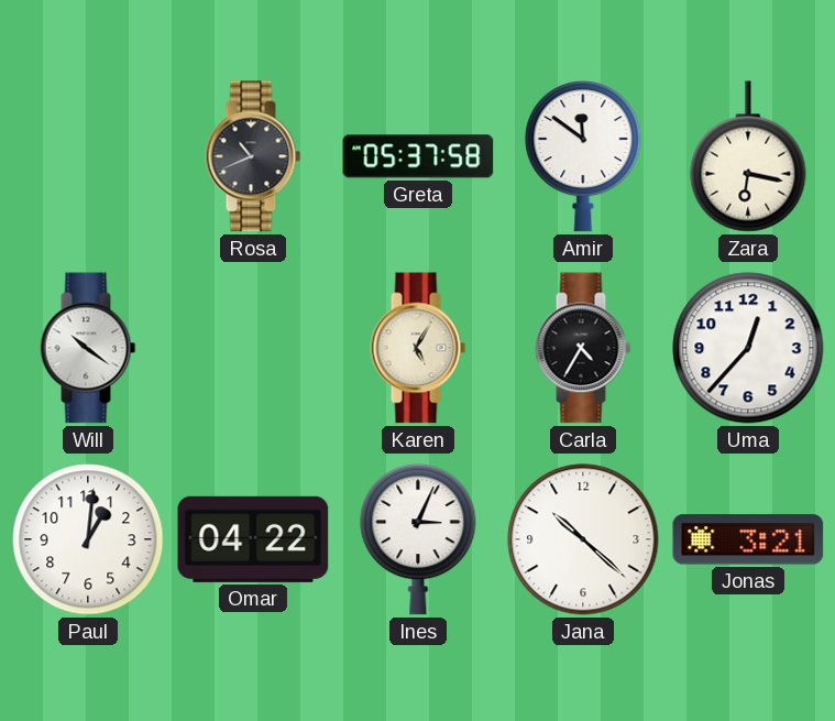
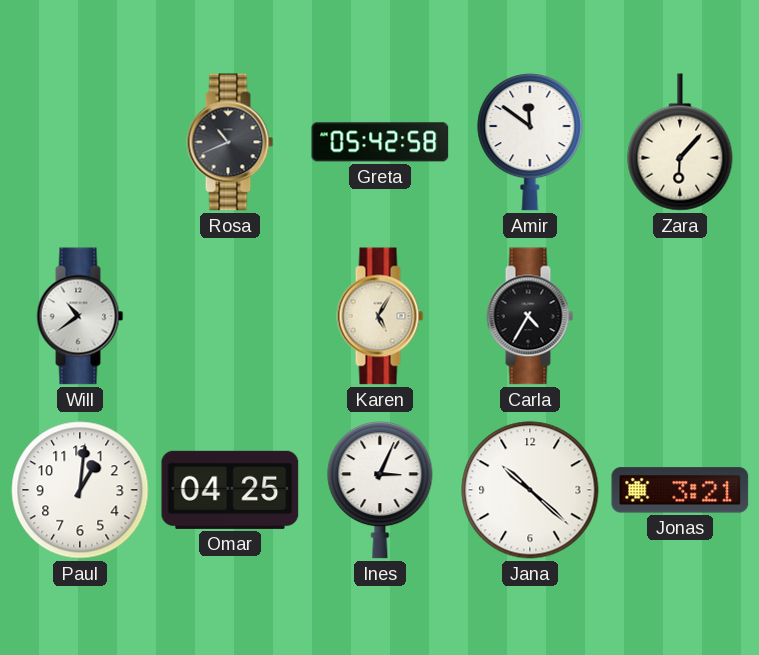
Greta: 05:37 -> 05:42 (380, 142)
Zara: 6:17 -> 6:07 (680, 142)
Will: 10:21 -> 10:39 (80, 316)
Uma: 12:37 -> none (748, 348)
Omar: 04:22 -> 04:25 (230, 490)
